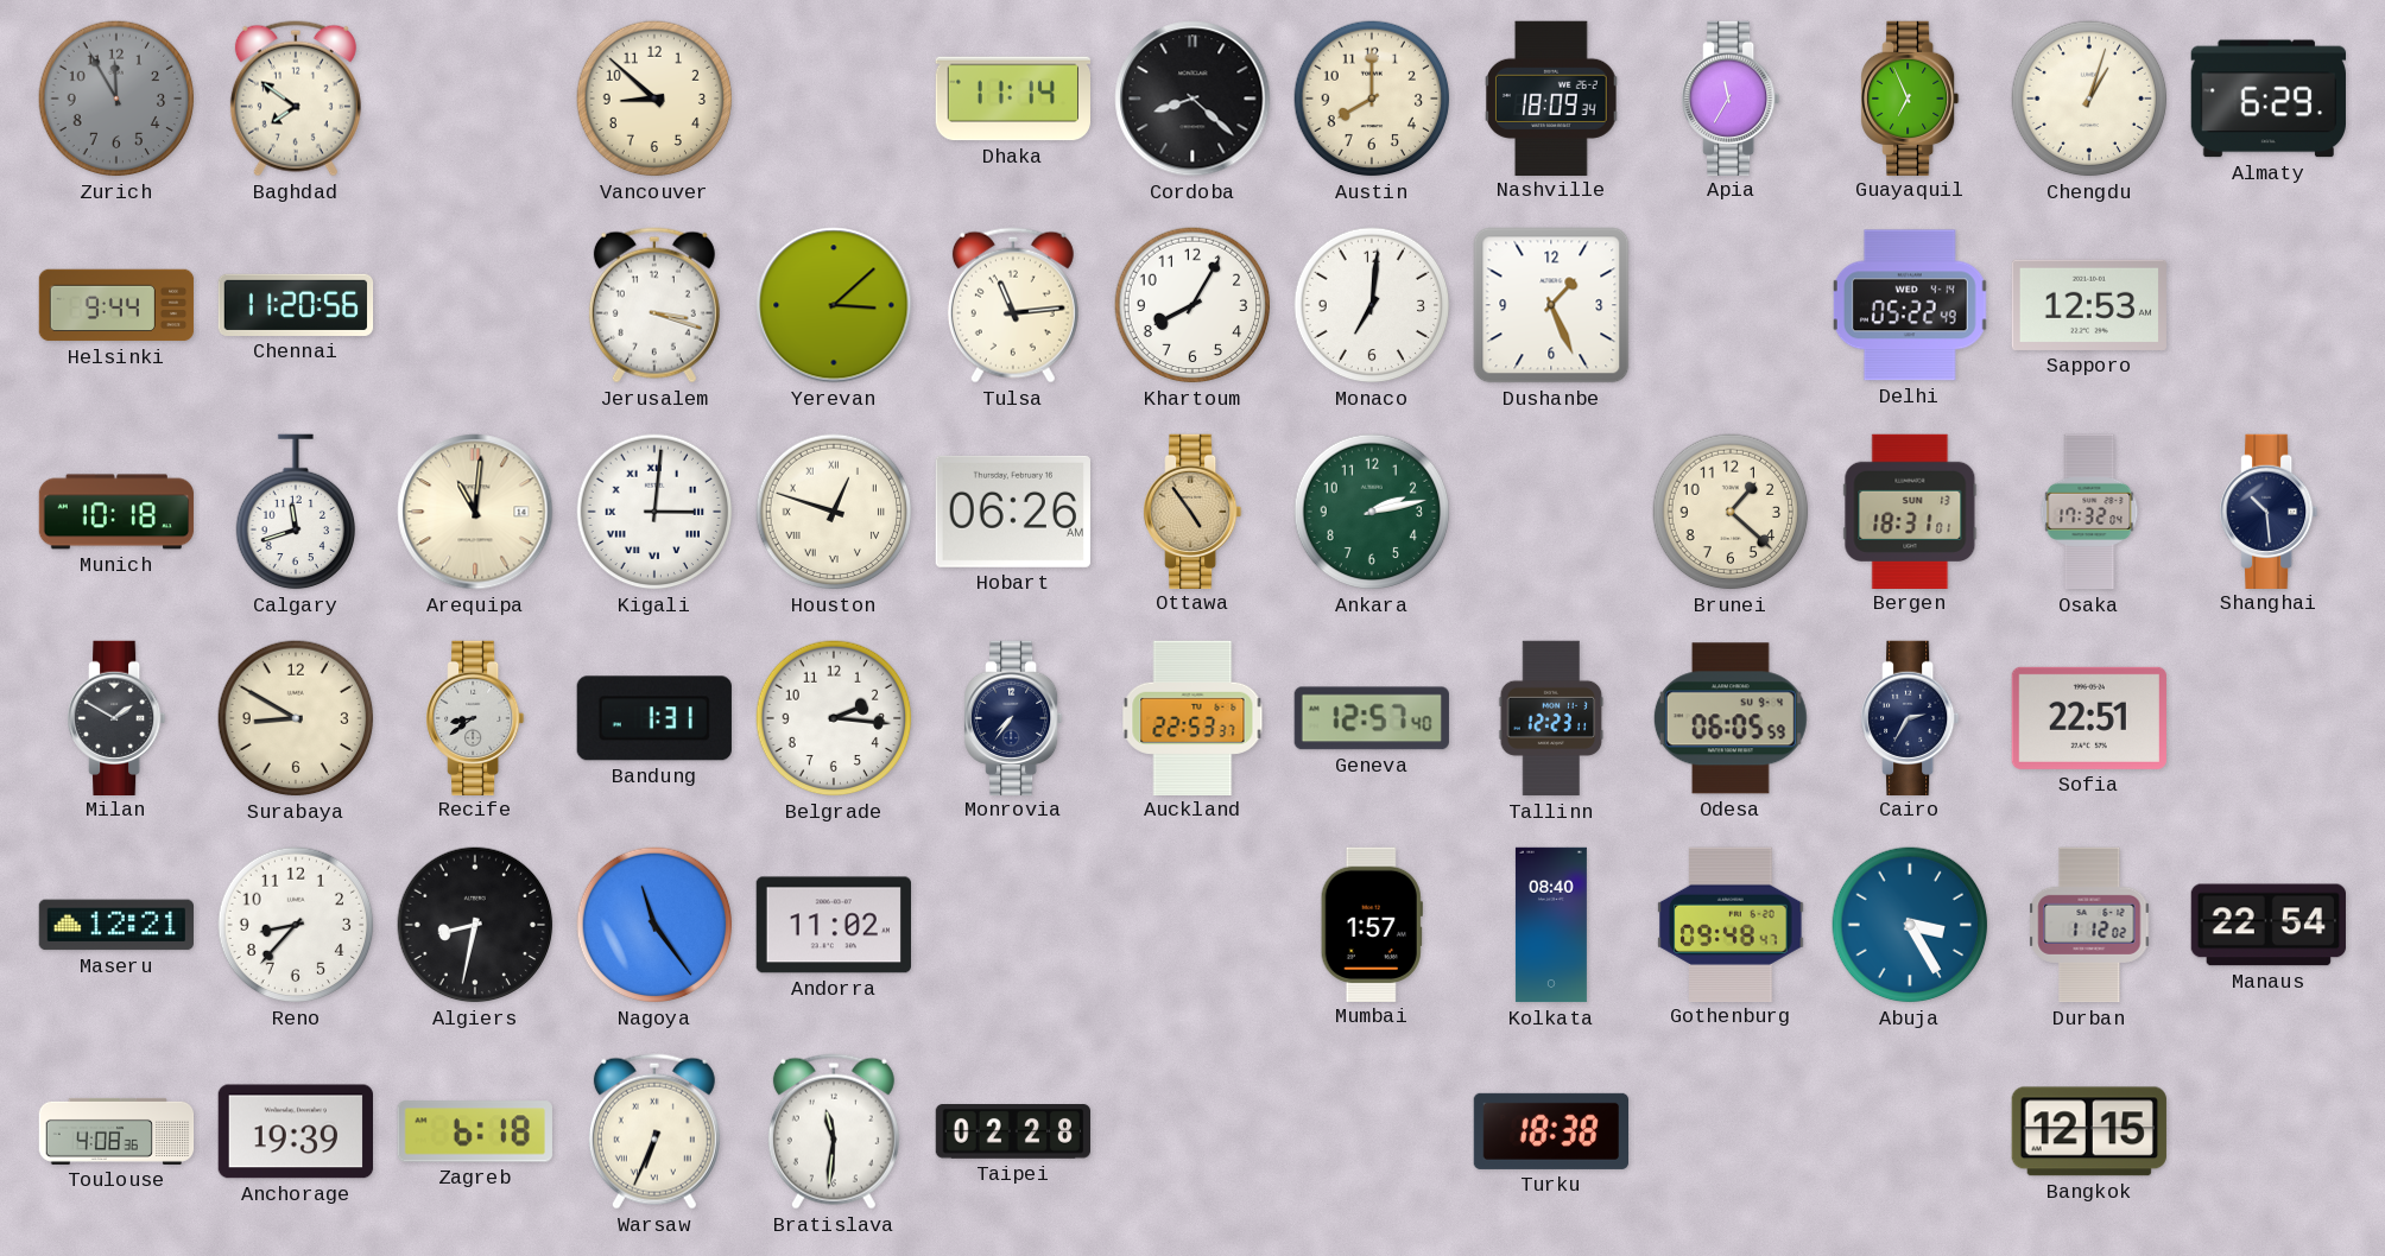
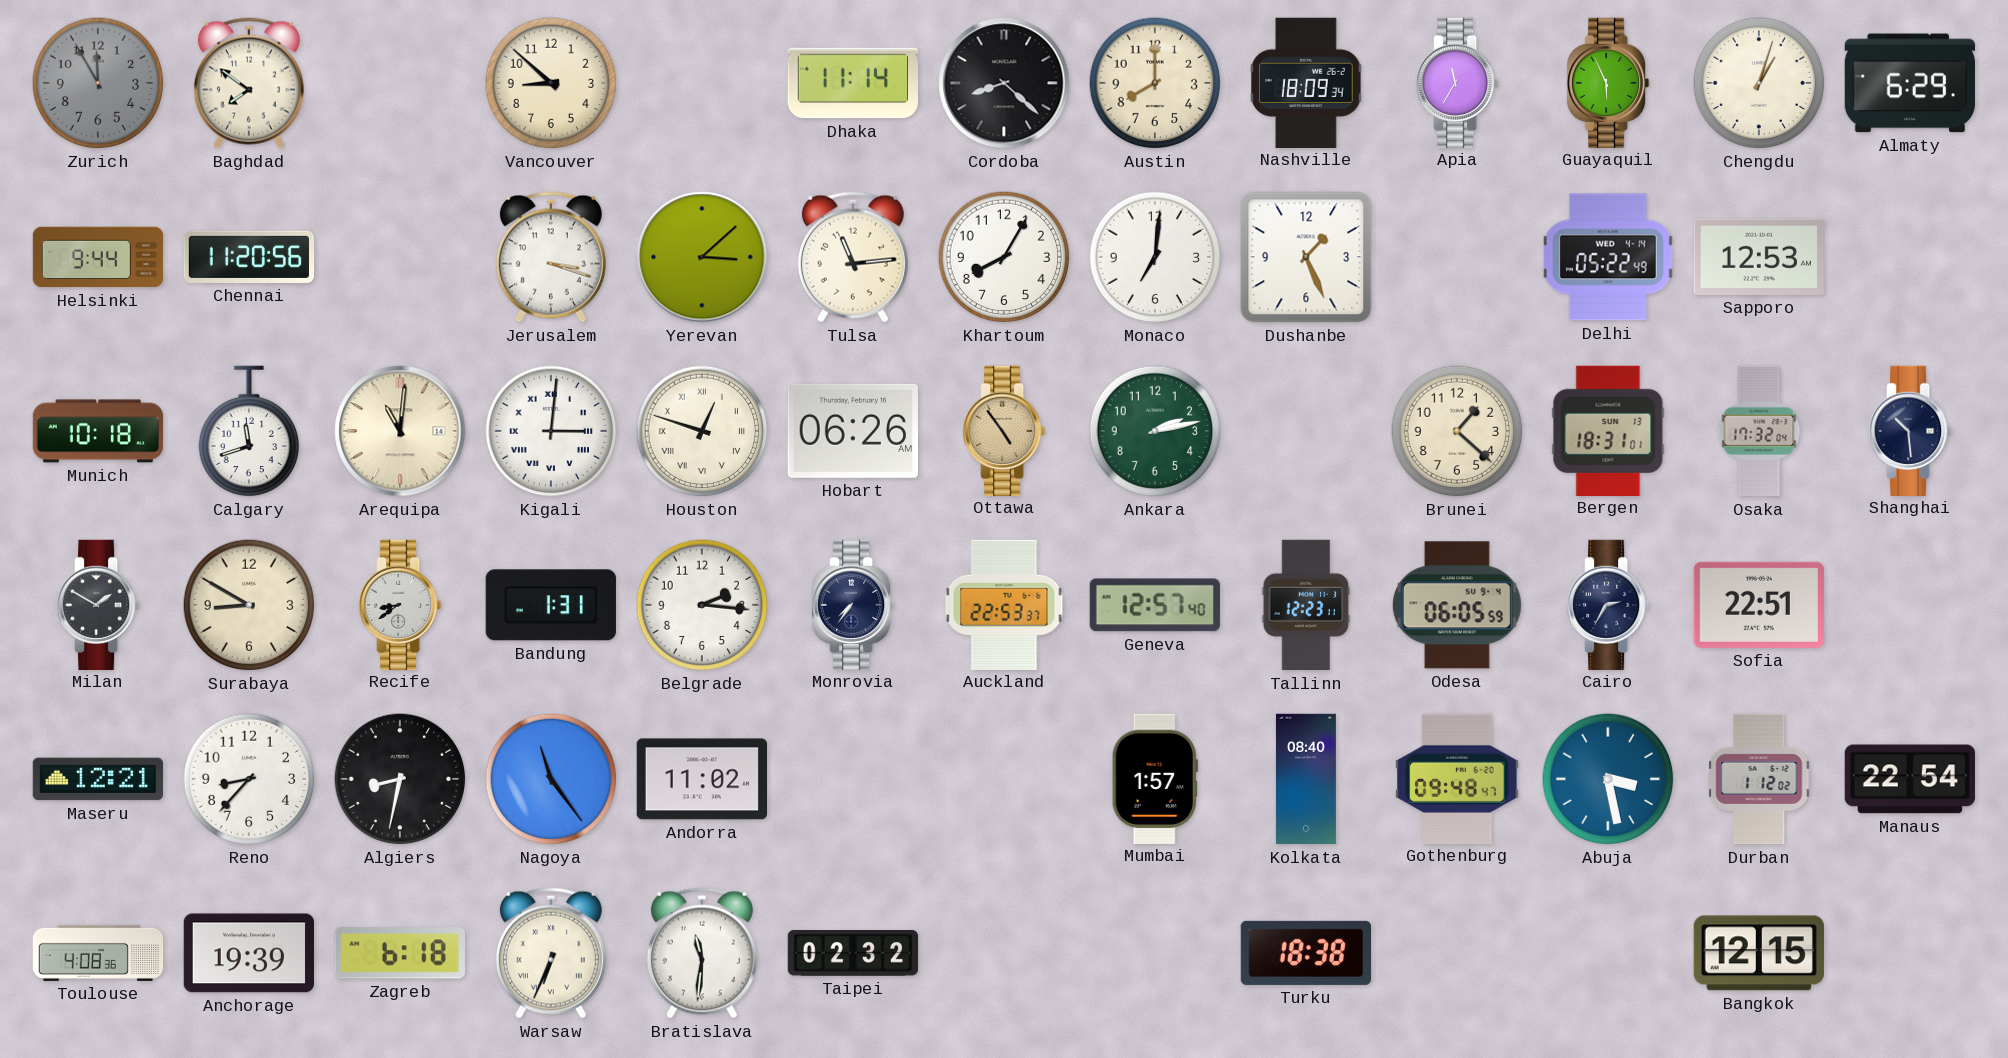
Guayaquil: 6:56 -> 5:56 (1609, 82)
Abuja: 3:25 -> 3:28 (1608, 779)
Taipei: 02:28 -> 02:32 (852, 954)
